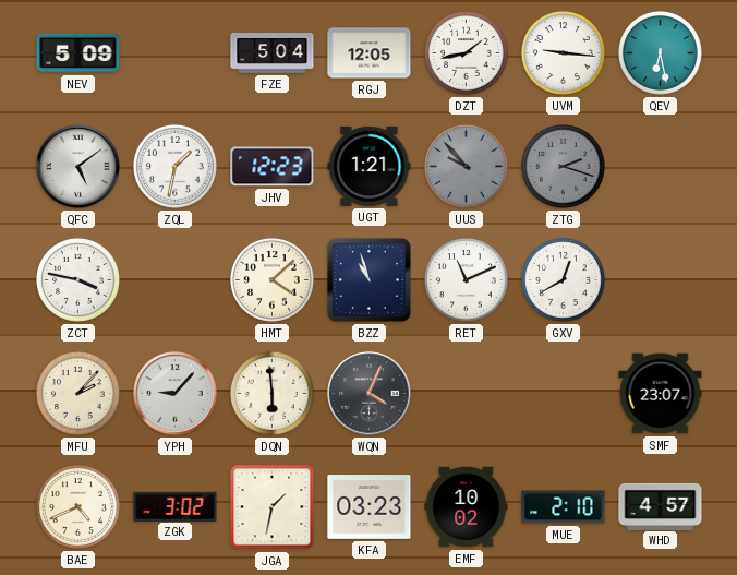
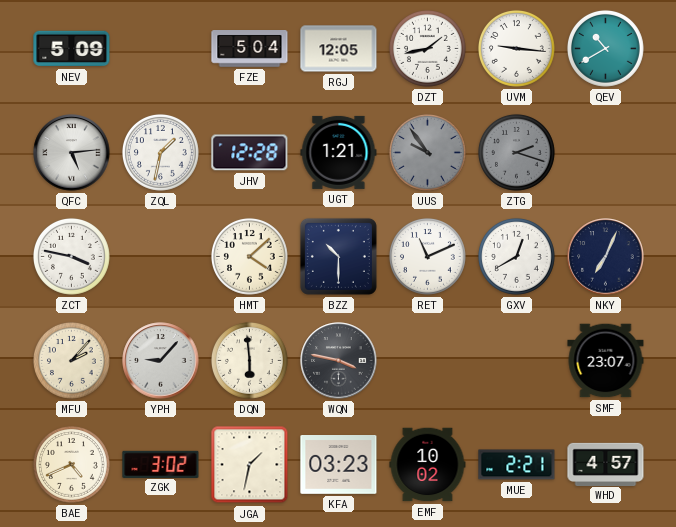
QEV: 6:28 -> 10:40 (605, 48)
QFC: 5:09 -> 5:14 (72, 153)
JHV: 12:23 -> 12:28 (250, 153)
UUS: 9:53 -> 9:54 (427, 152)
BZZ: 10:57 -> 10:30 (338, 256)
NKY: none -> 7:04 (606, 257)
WQN: 4:04 -> 3:47 (339, 361)
MUE: 2:10 -> 2:21 (517, 465)
